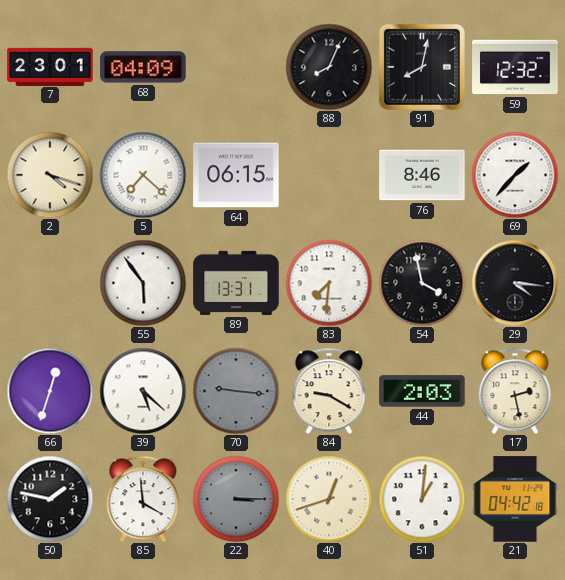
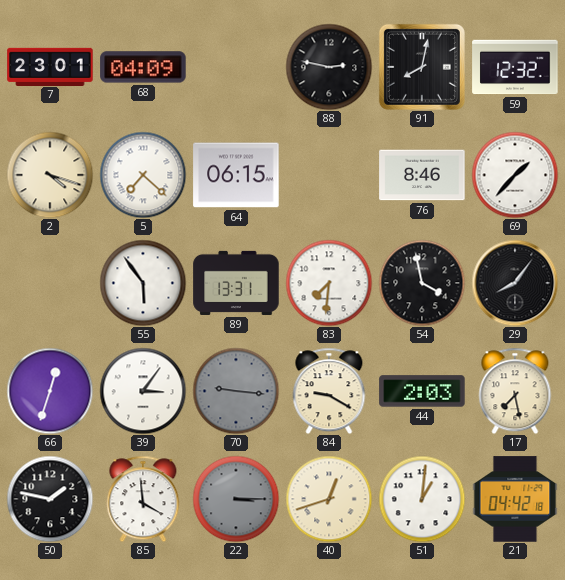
88: 8:04 -> 2:47 (329, 67)
29: 4:16 -> 8:06 (515, 283)
39: 5:22 -> 3:06 (143, 391)
17: 2:28 -> 7:28 (515, 391)
